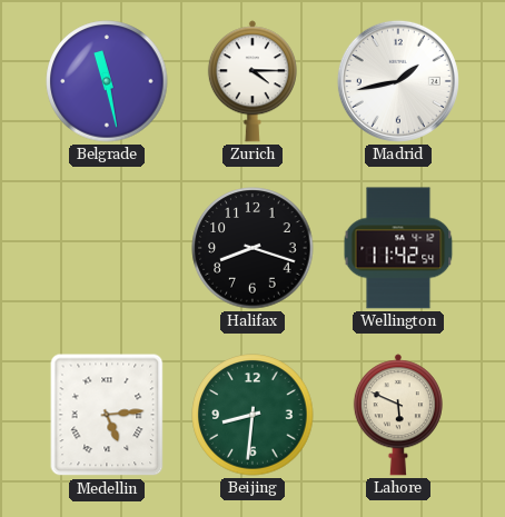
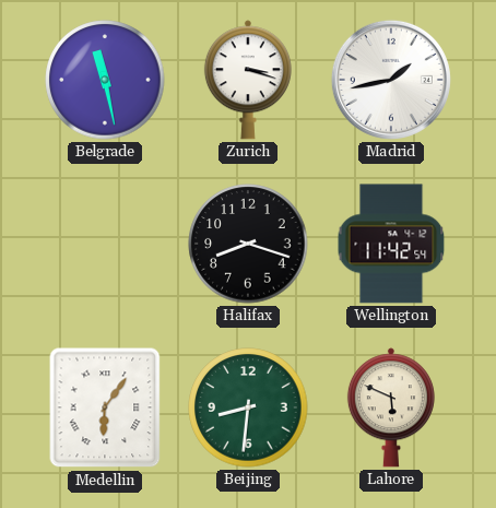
Zurich: 4:15 -> 3:18 (248, 80)
Medellin: 5:14 -> 6:06 (105, 407)
